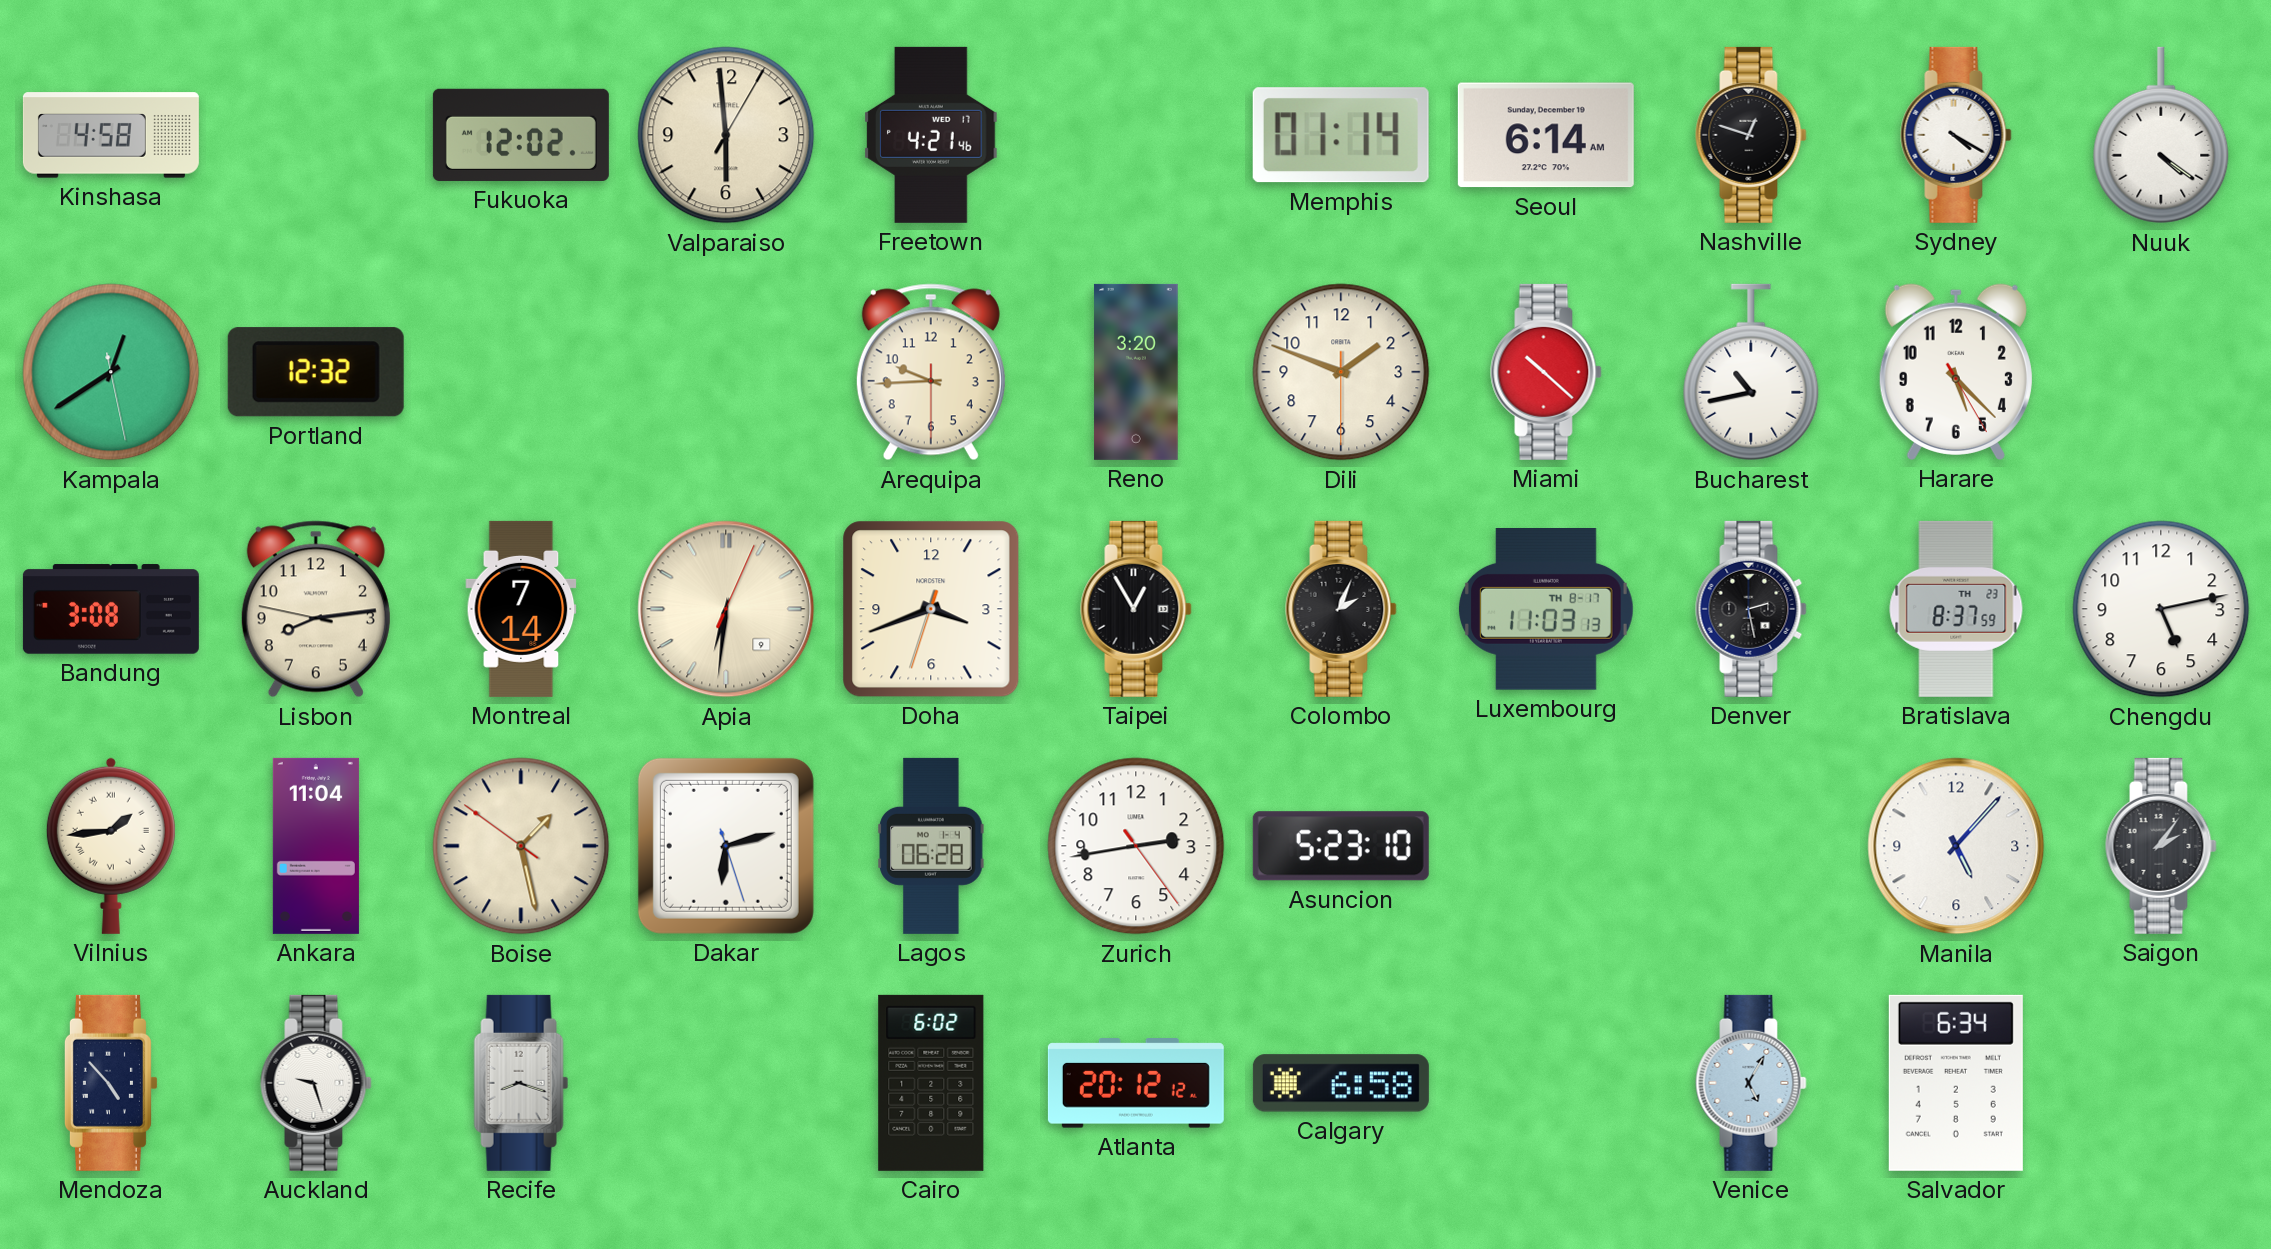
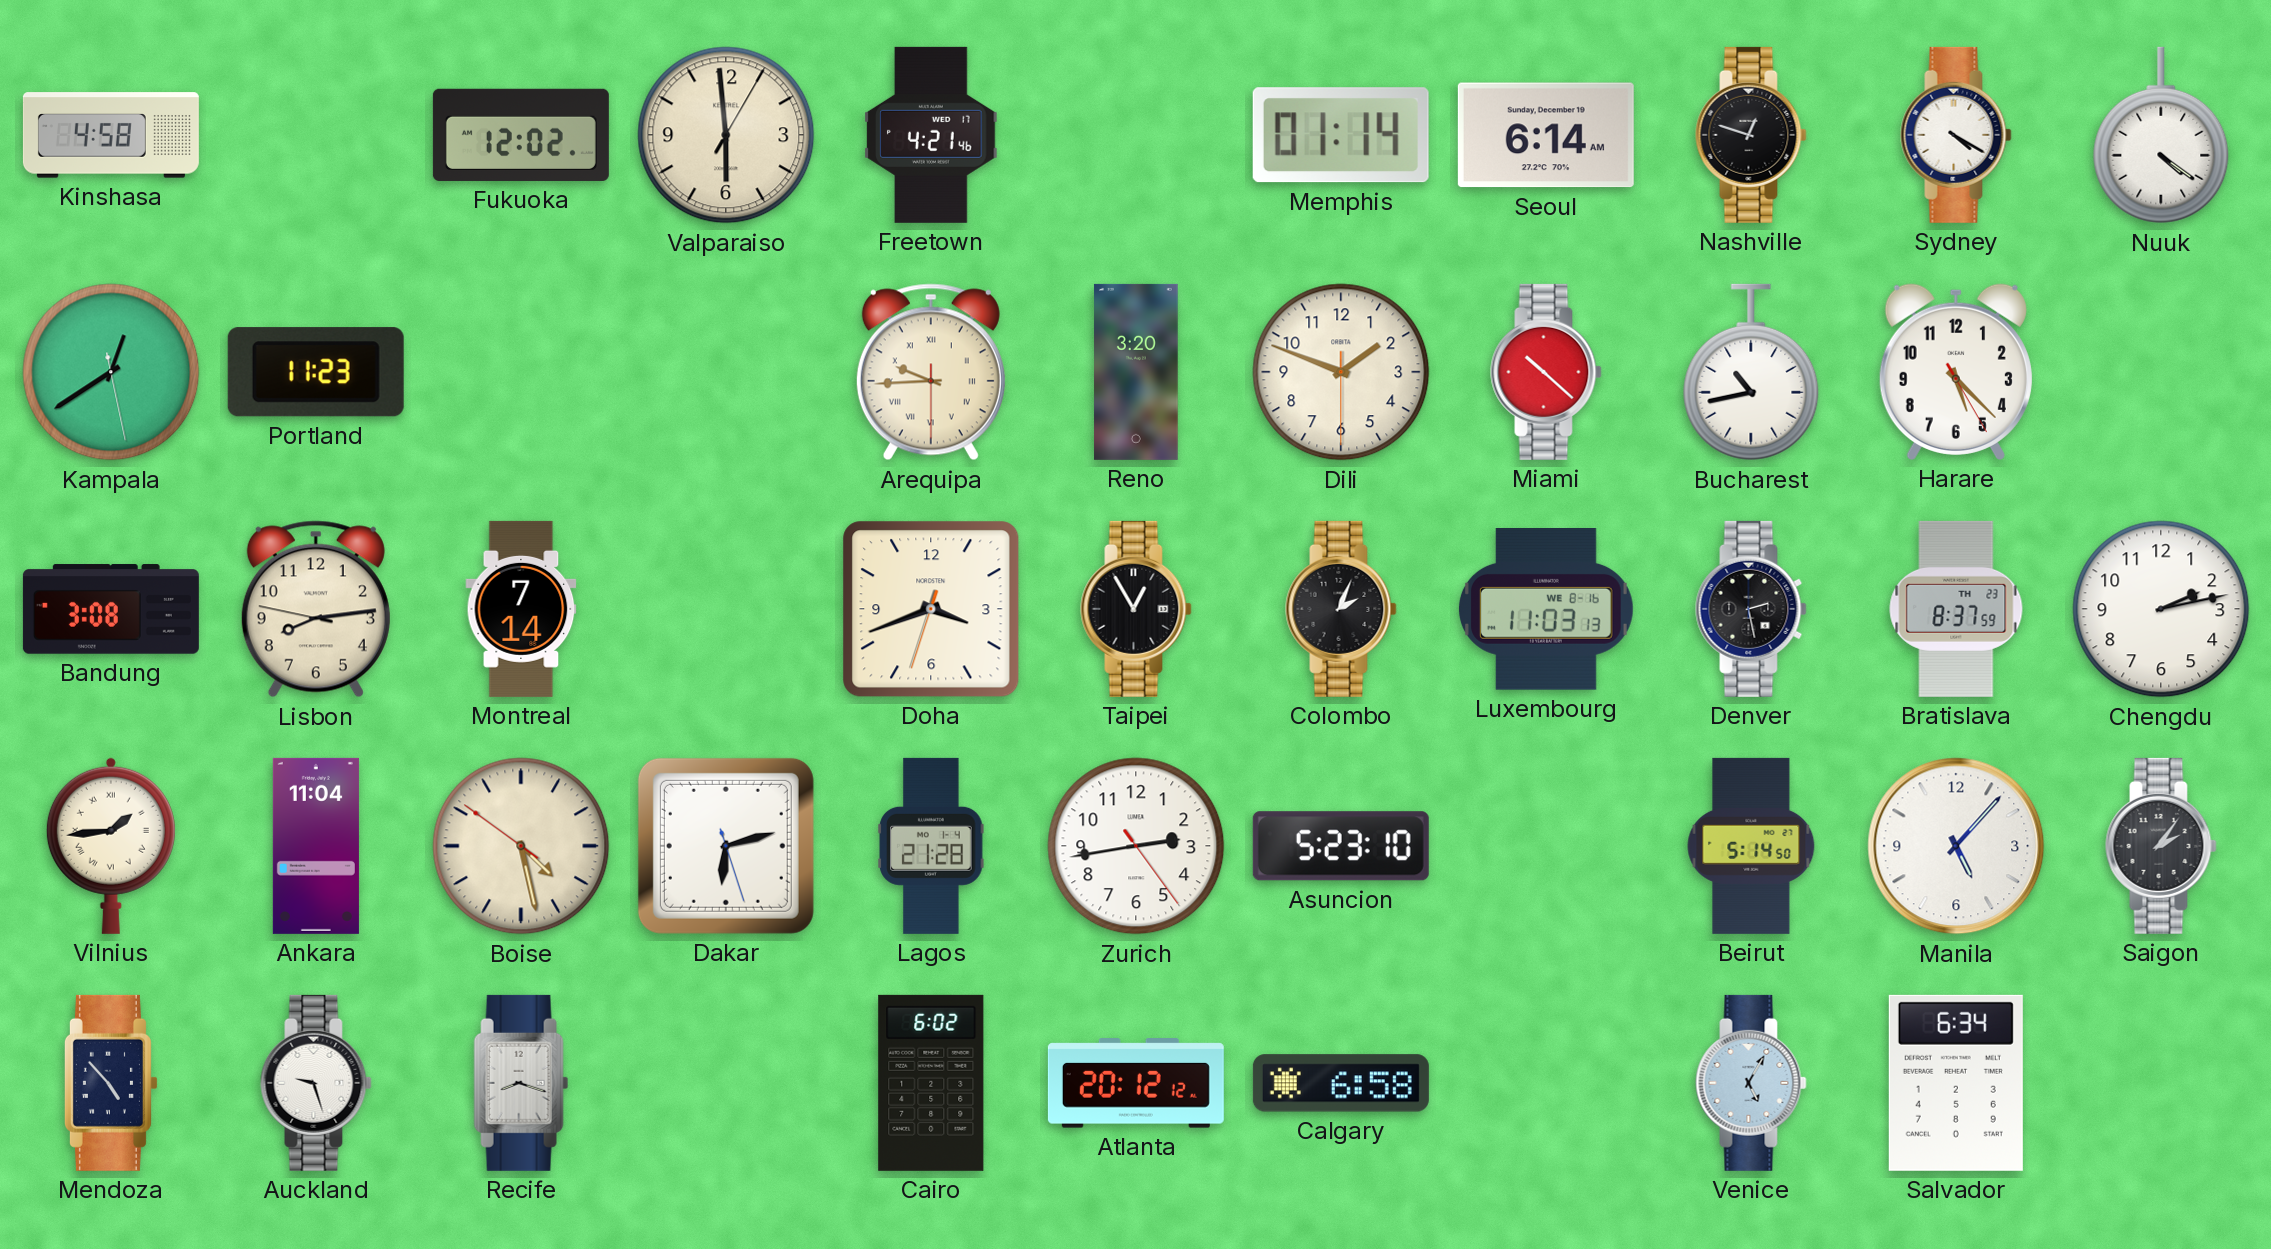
Portland: 12:32 -> 11:23 (316, 372)
Arequipa numerals: Arabic -> Roman (931, 372)
Apia: 6:31 -> none (726, 609)
Luxembourg date: TH 8-17 -> WE 8-16 (1546, 610)
Chengdu: 5:13 -> 2:13 (2161, 609)
Boise: 1:27 -> 4:27 (521, 846)
Lagos: 06:28 -> 21:28 (931, 846)
Beirut: none -> 5:14 (1751, 846)
